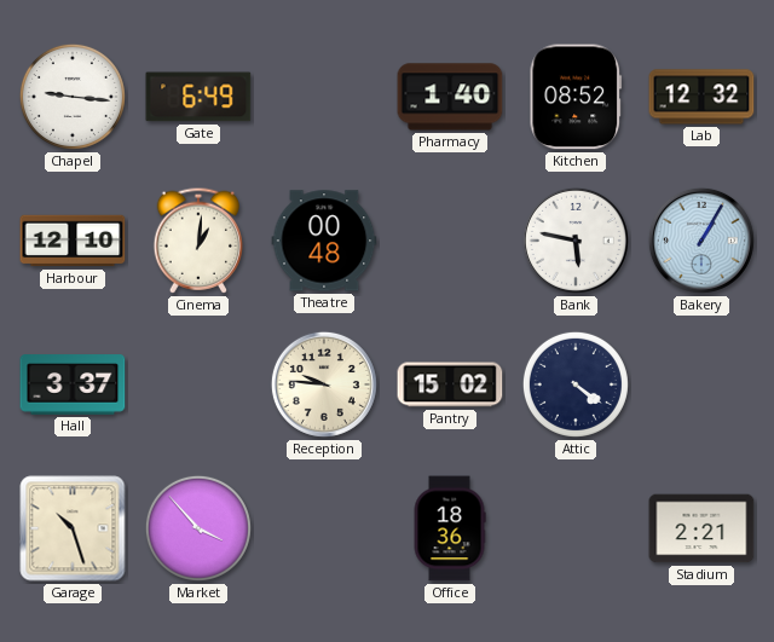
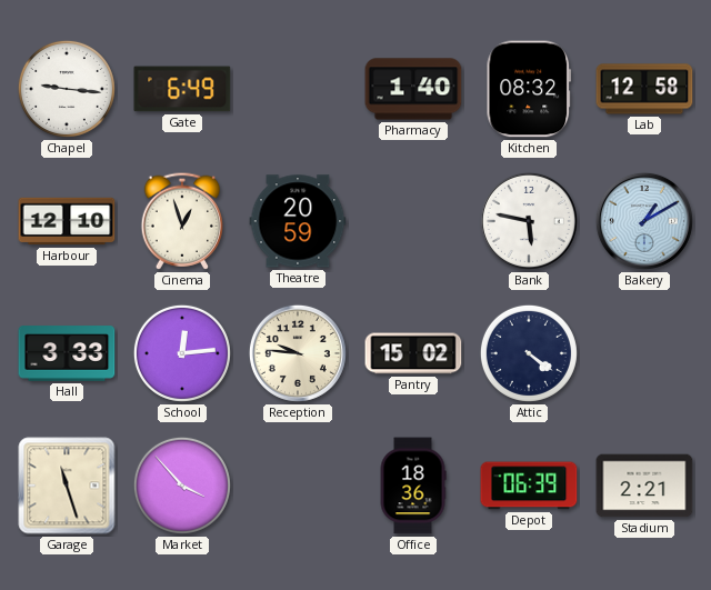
Kitchen: 08:52 -> 08:32 (529, 89)
Lab: 12:32 -> 12:58 (644, 89)
Cinema: 1:01 -> 12:57 (181, 221)
Theatre: 00:48 -> 20:59 (298, 221)
Bakery: 1:05 -> 1:10 (644, 221)
Hall: 3:37 -> 3:33 (67, 353)
School: none -> 12:14 (182, 353)
Garage: 10:27 -> 11:27 (67, 486)
Depot: none -> 06:39 (529, 486)
